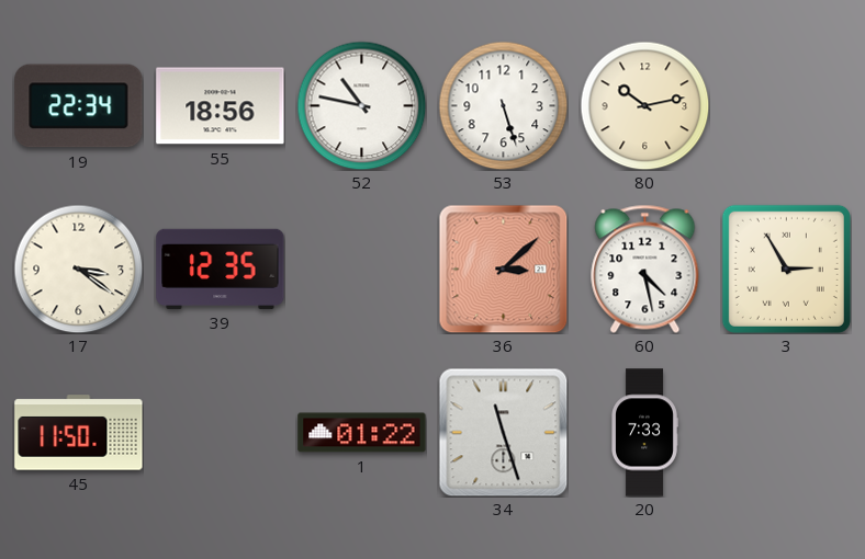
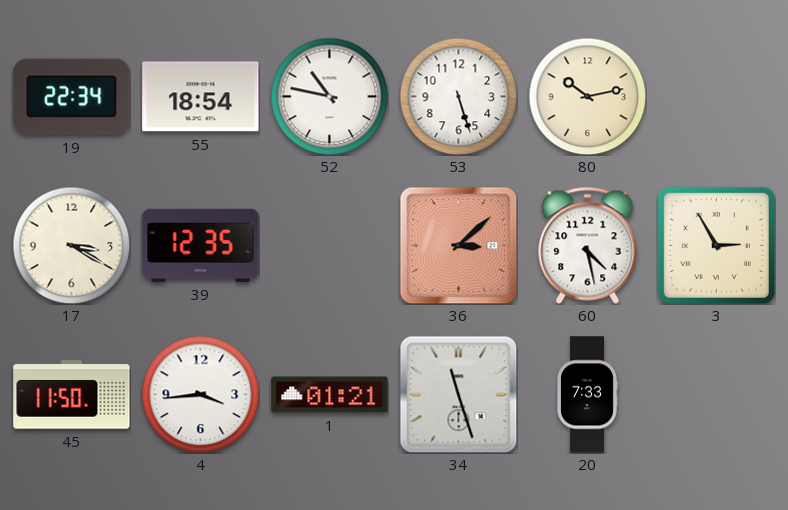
55: 18:56 -> 18:54 (201, 97)
17: 3:21 -> 3:20 (71, 245)
4: none -> 3:44 (200, 394)
1: 01:22 -> 01:21 (330, 395)
